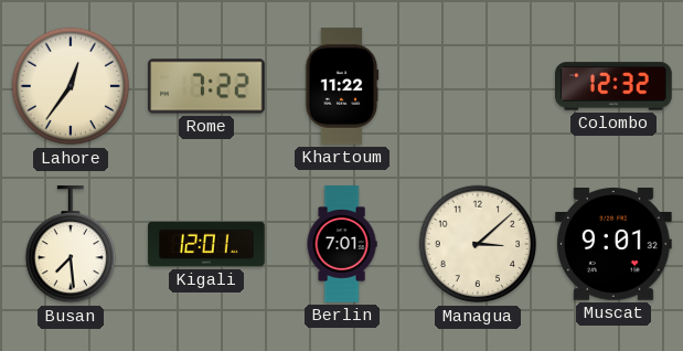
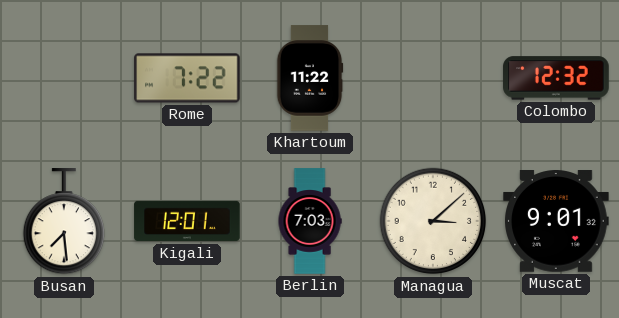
Lahore: 12:36 -> none (71, 86)
Berlin: 7:01 -> 7:03 (310, 221)
